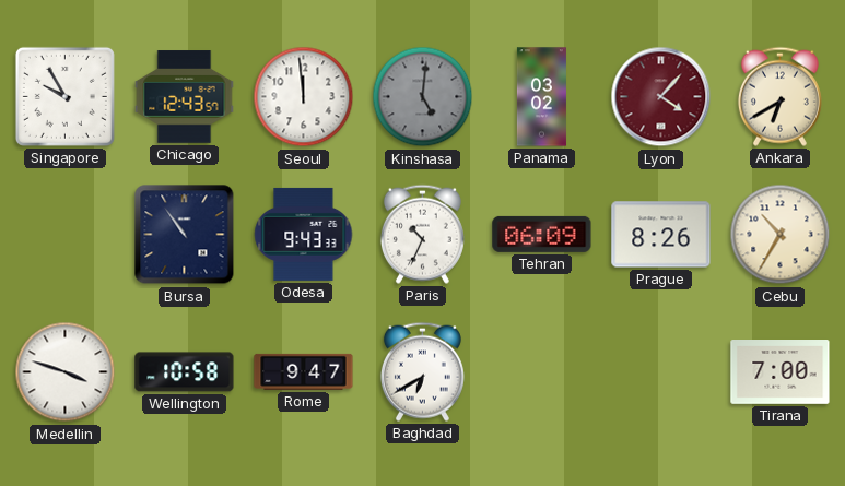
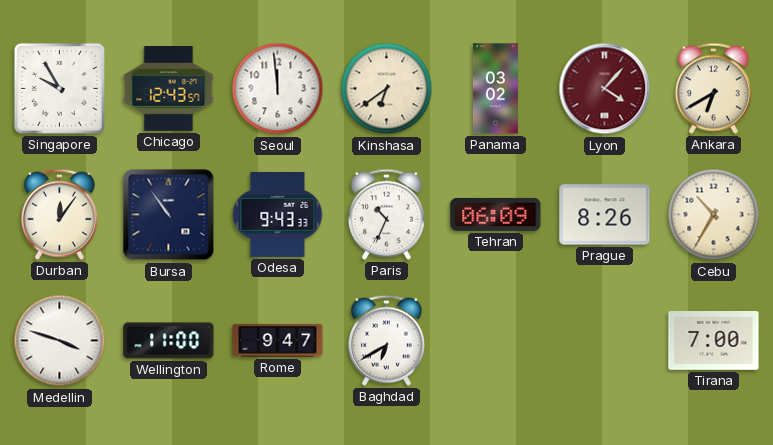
Kinshasa: 5:01 -> 6:39 (387, 89)
Kinshasa dial: grey -> cream (387, 89)
Durban: none -> 12:06 (59, 214)
Wellington: 10:58 -> 11:00 (169, 341)
